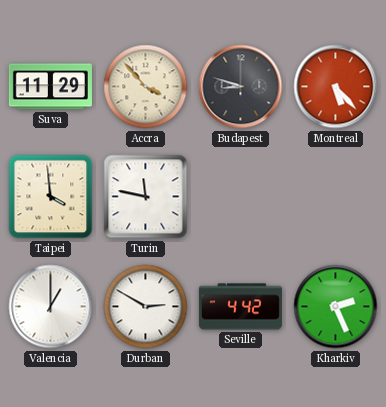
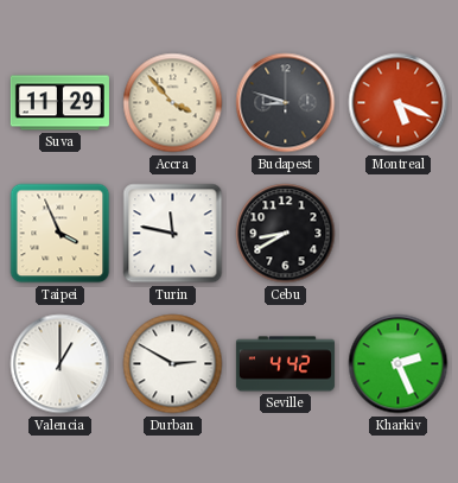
Montreal: 5:23 -> 5:19 (399, 103)
Taipei: 3:59 -> 3:56 (61, 234)
Cebu: none -> 8:40 (286, 234)
